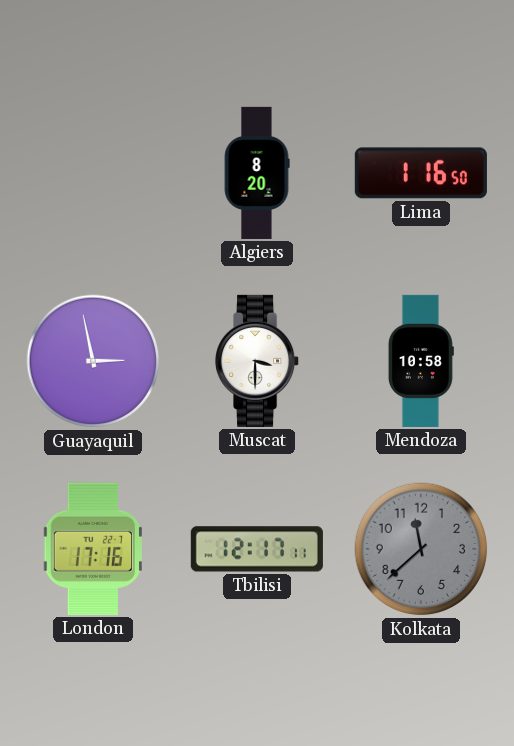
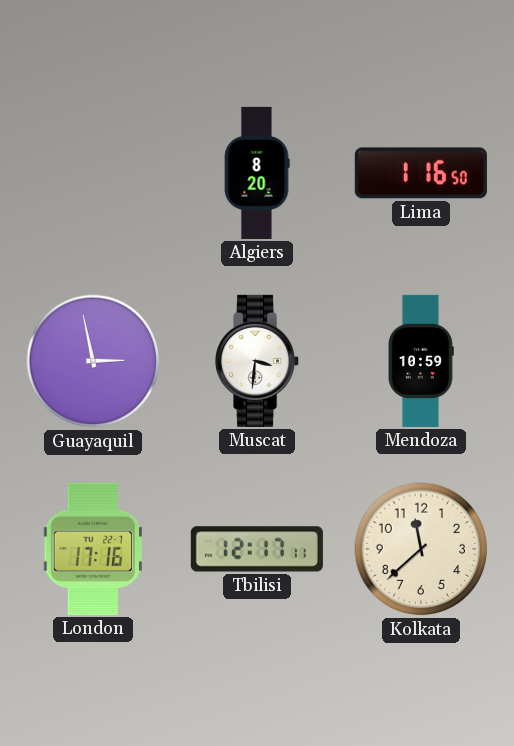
Muscat: 3:30 -> 3:31 (258, 361)
Mendoza: 10:58 -> 10:59 (421, 361)
Kolkata dial: grey -> cream (421, 549)
